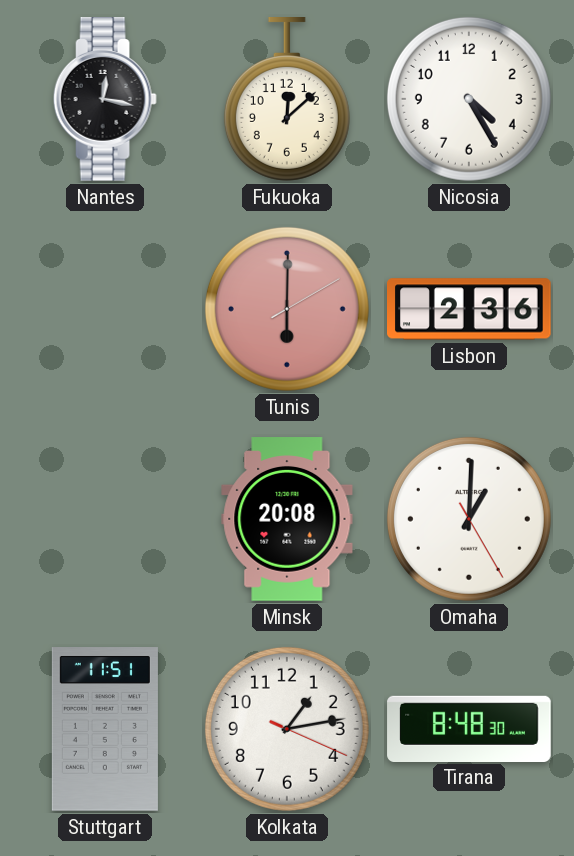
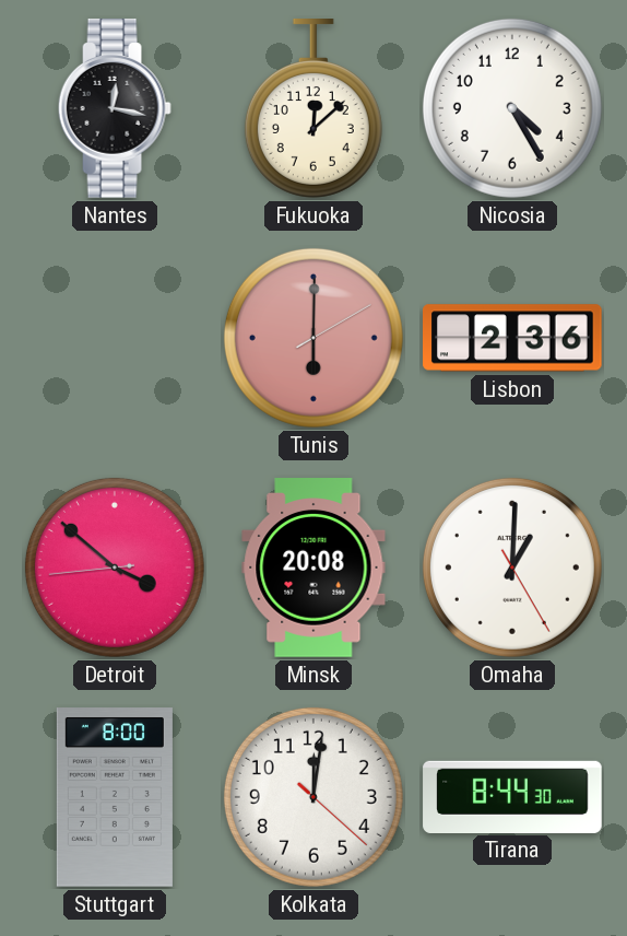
Detroit: none -> 3:51 (115, 568)
Stuttgart: 11:51 -> 8:00 (115, 797)
Kolkata: 1:13 -> 12:01 (313, 797)
Tirana: 8:48 -> 8:44 (512, 796)
